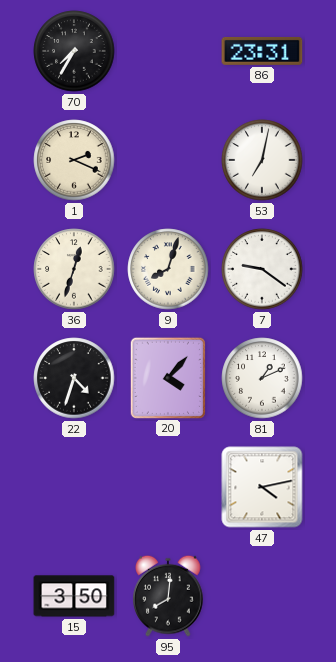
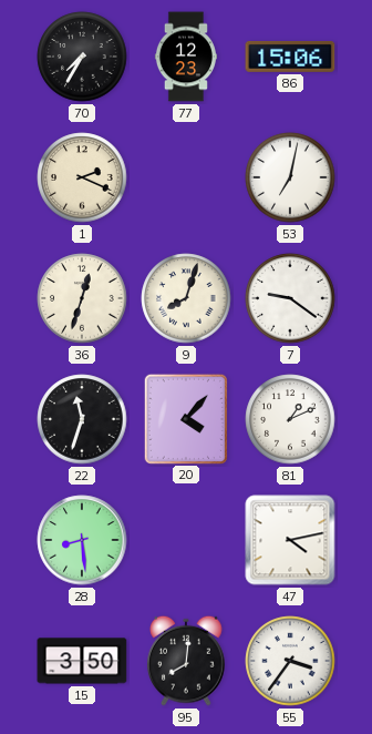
77: none -> 12:23 (186, 57)
86: 23:31 -> 15:06 (290, 57)
22: 4:33 -> 11:33 (82, 419)
28: none -> 8:29 (82, 540)
55: none -> 3:36 (290, 661)
